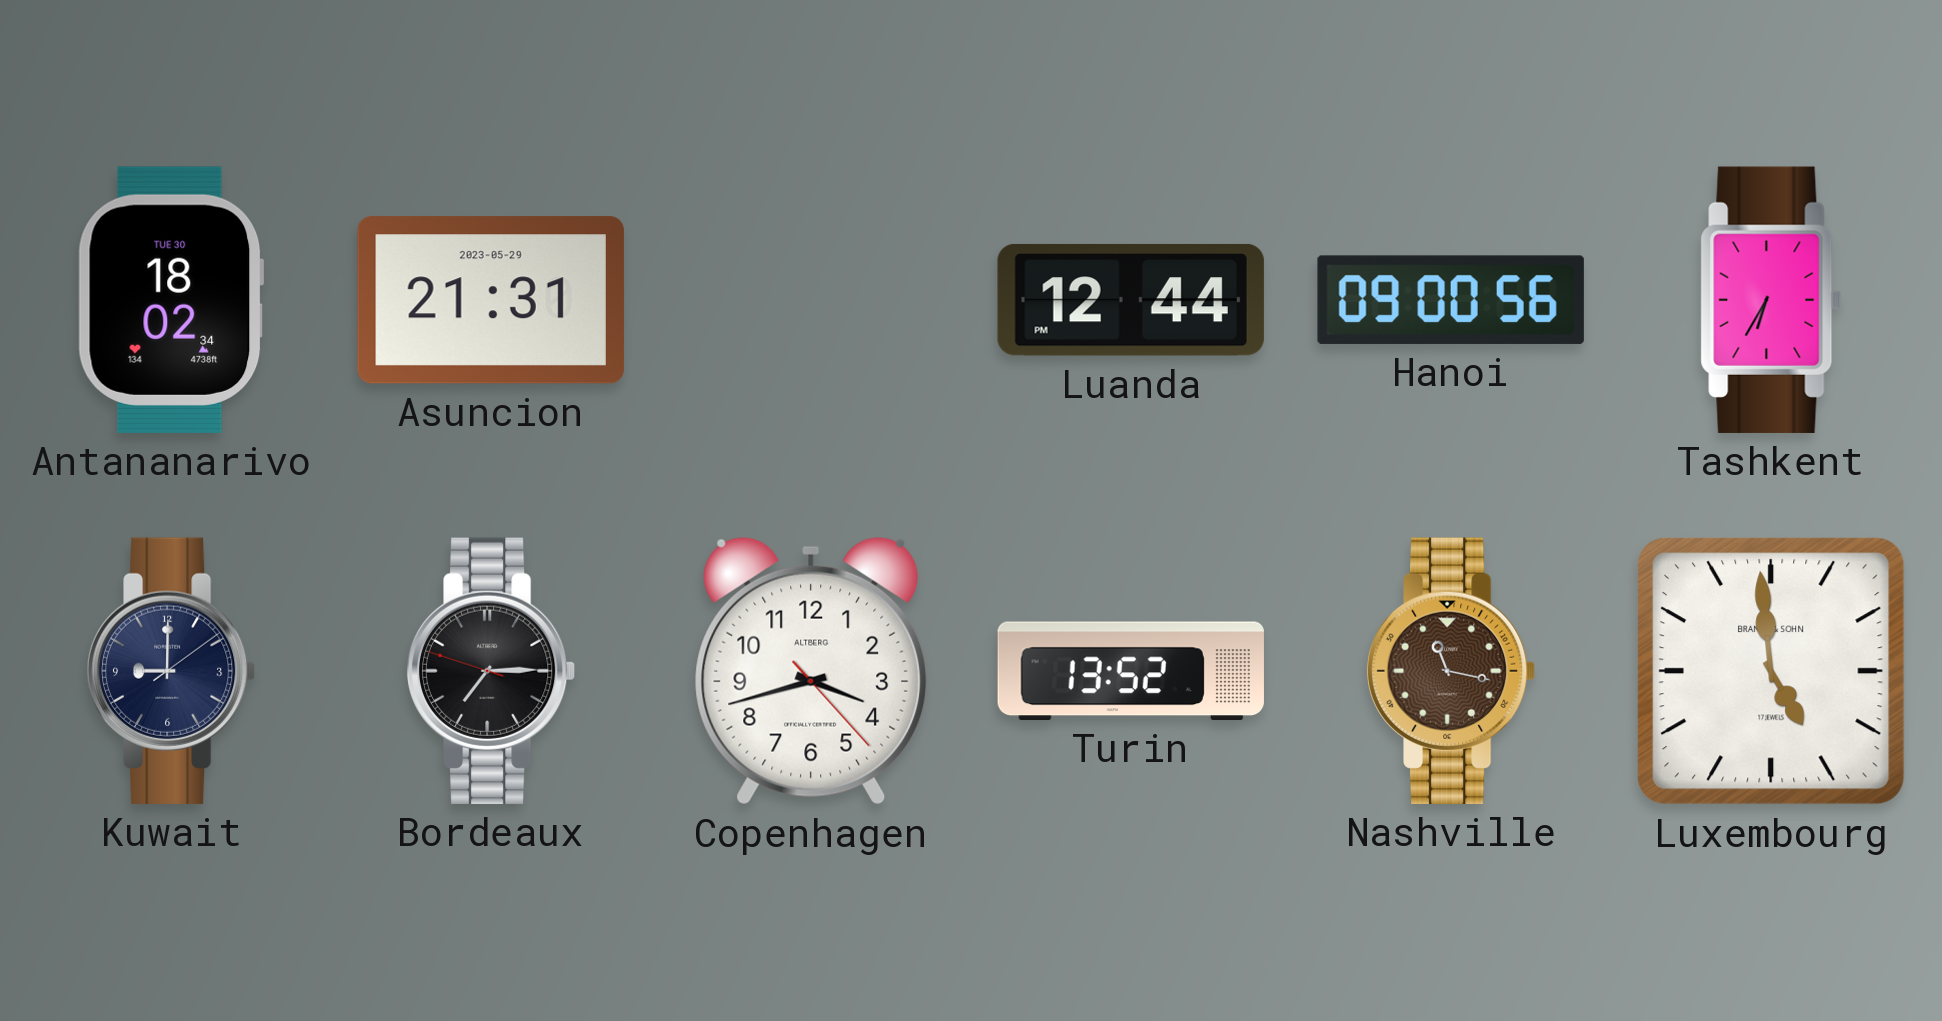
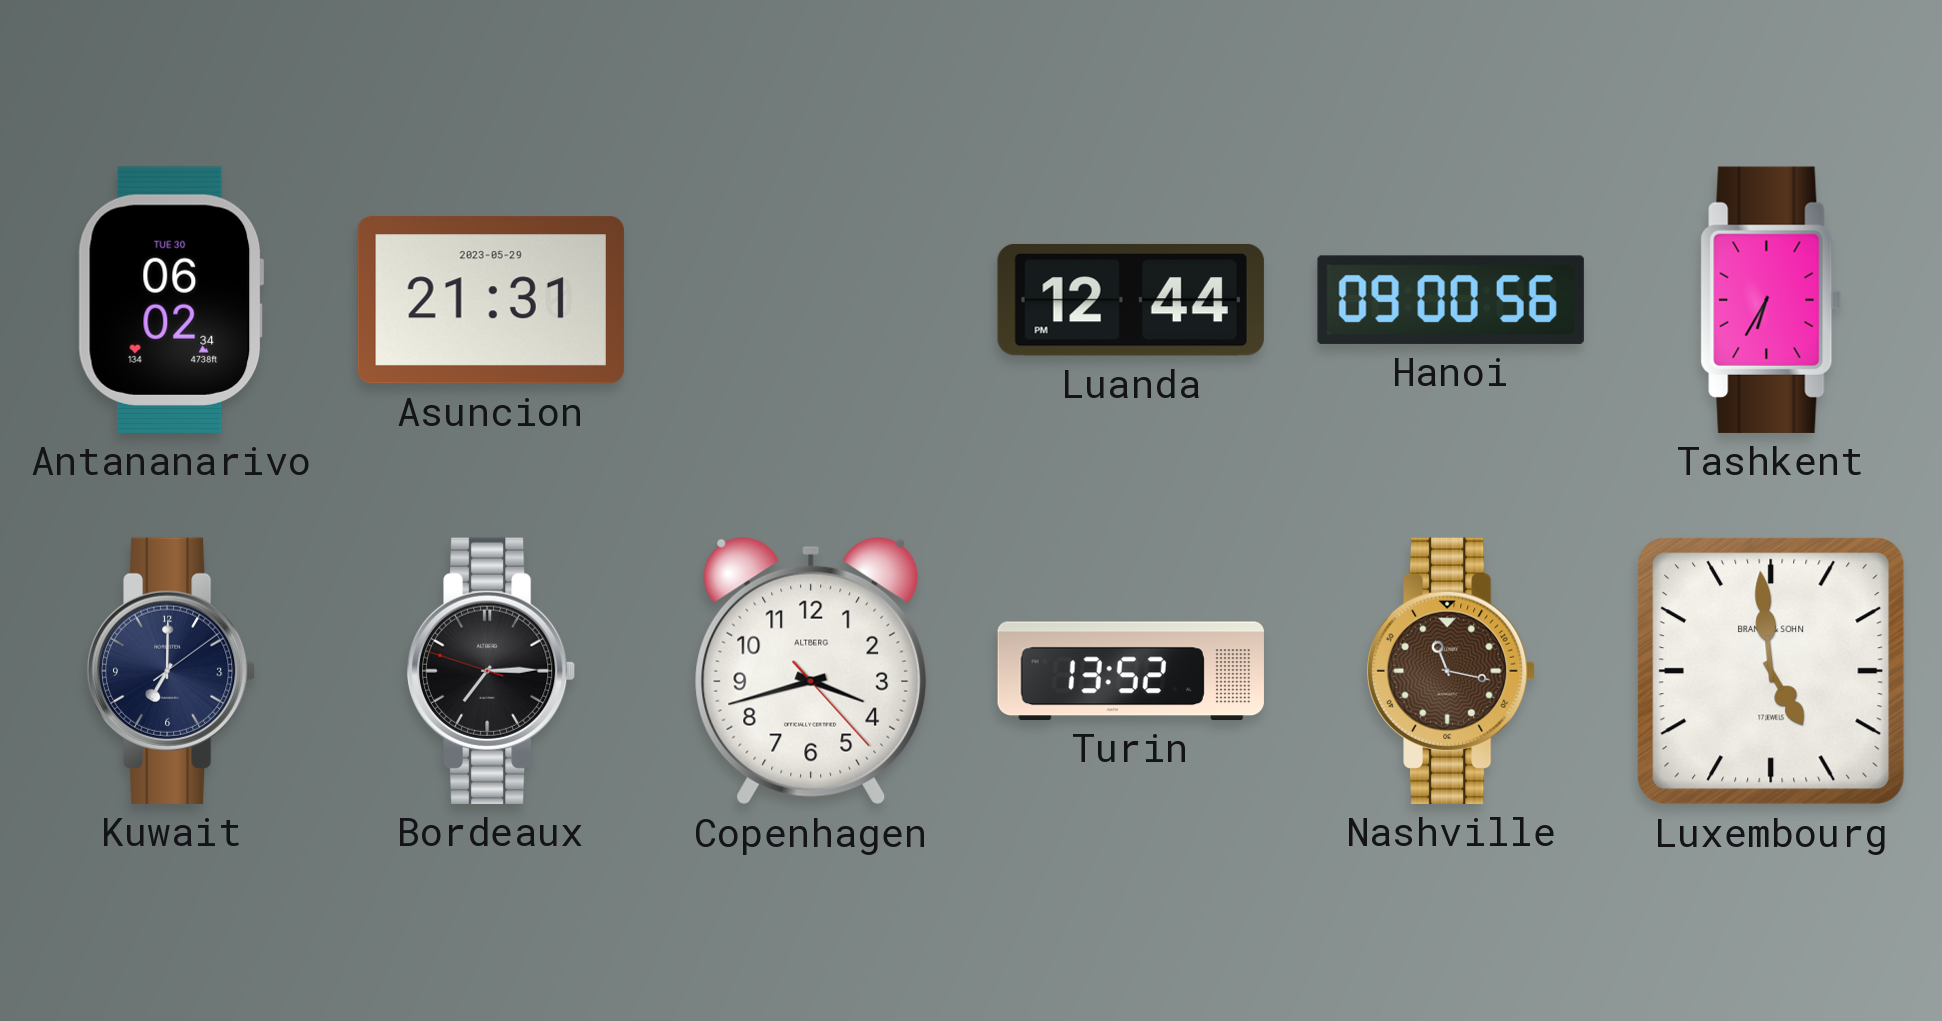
Antananarivo: 18:02 -> 06:02 (171, 300)
Kuwait: 9:00 -> 7:00 (171, 671)
